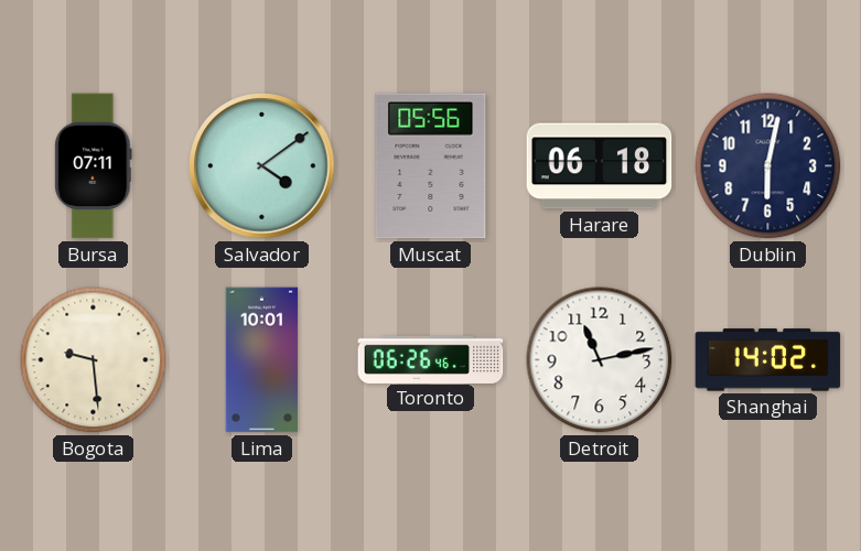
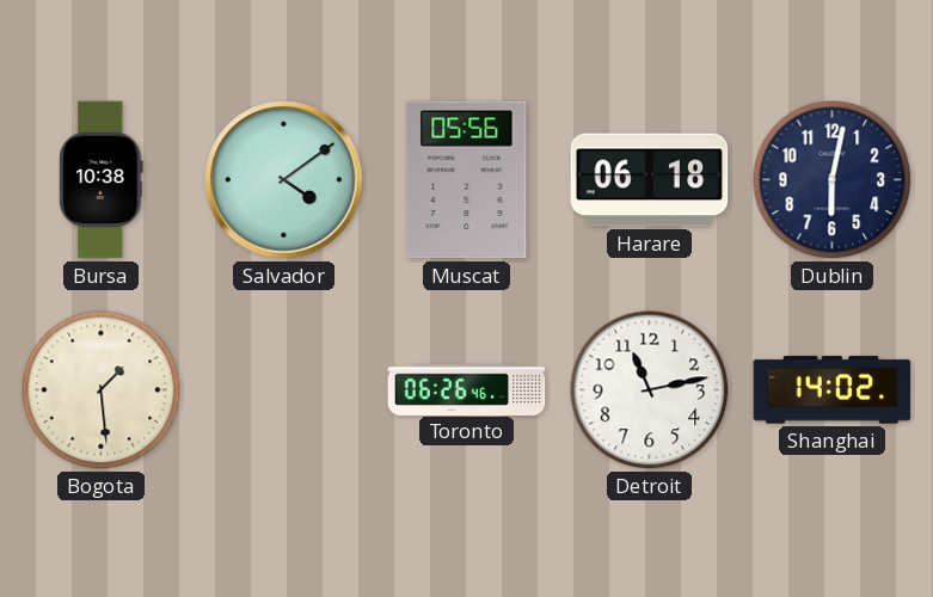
Bursa: 07:11 -> 10:38 (102, 180)
Bogota: 9:29 -> 1:29 (102, 390)
Lima: 10:01 -> none (262, 360)
